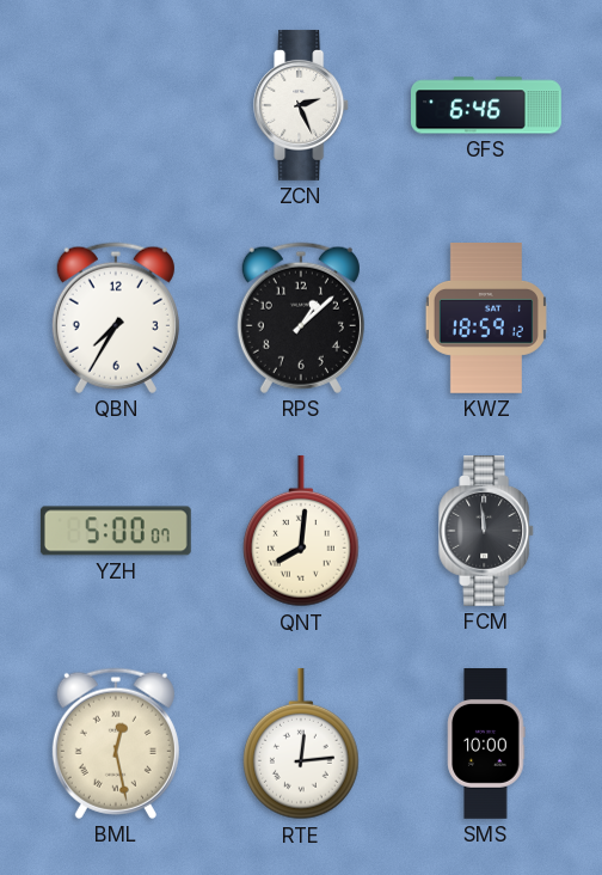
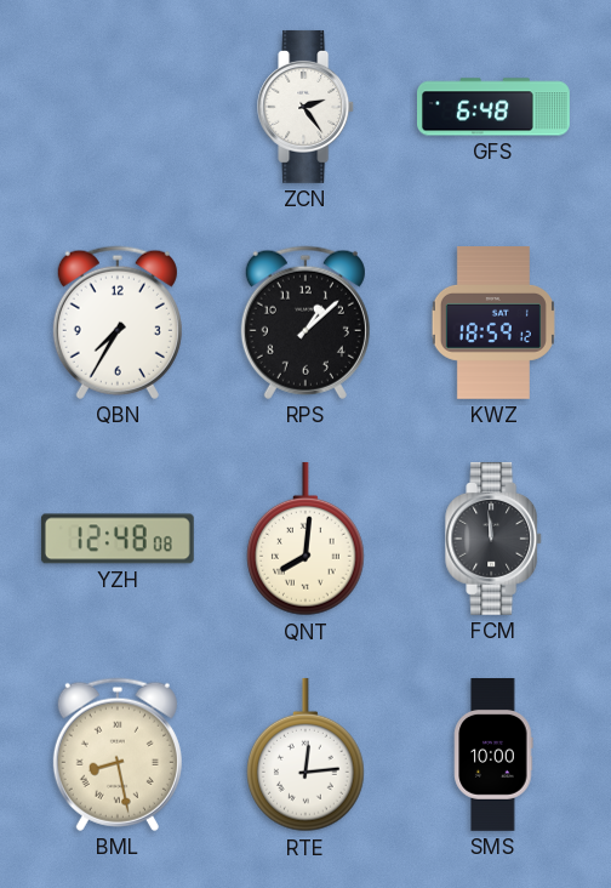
ZCN: 2:26 -> 2:24 (307, 107)
GFS: 6:46 -> 6:48 (495, 107)
YZH: 5:00 -> 12:48 (118, 539)
BML: 12:28 -> 8:28 (118, 755)
